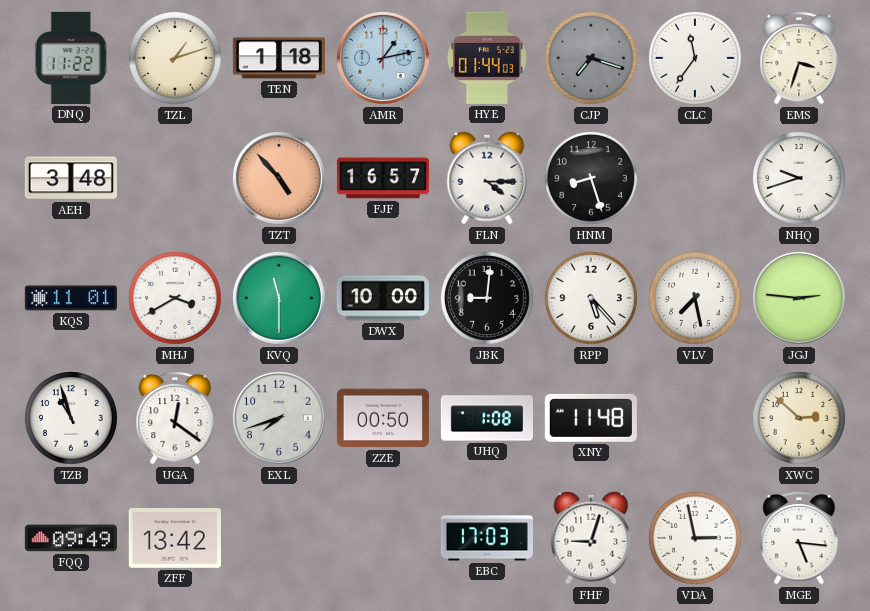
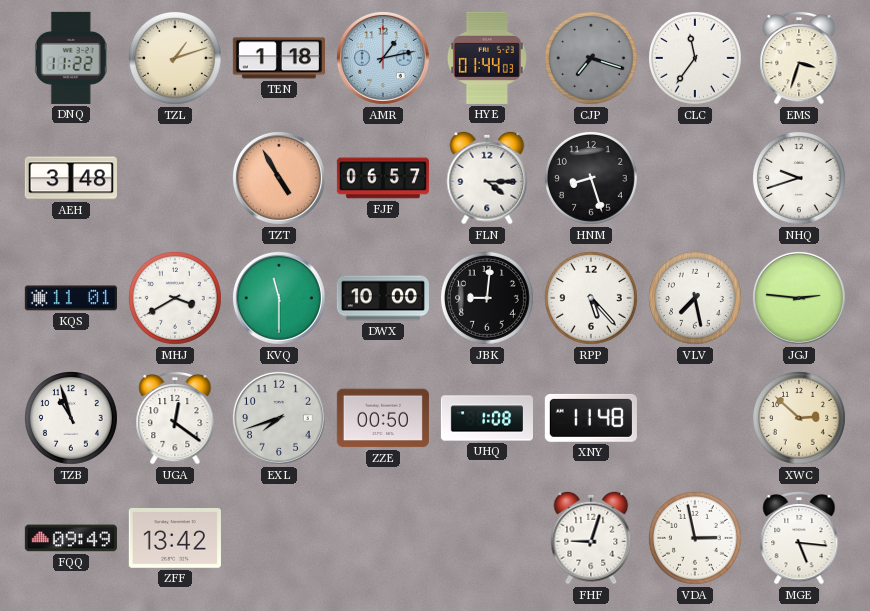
TZT: 4:53 -> 4:55 (279, 178)
FJF: 16:57 -> 06:57 (383, 178)
EBC: 17:03 -> none (487, 538)
